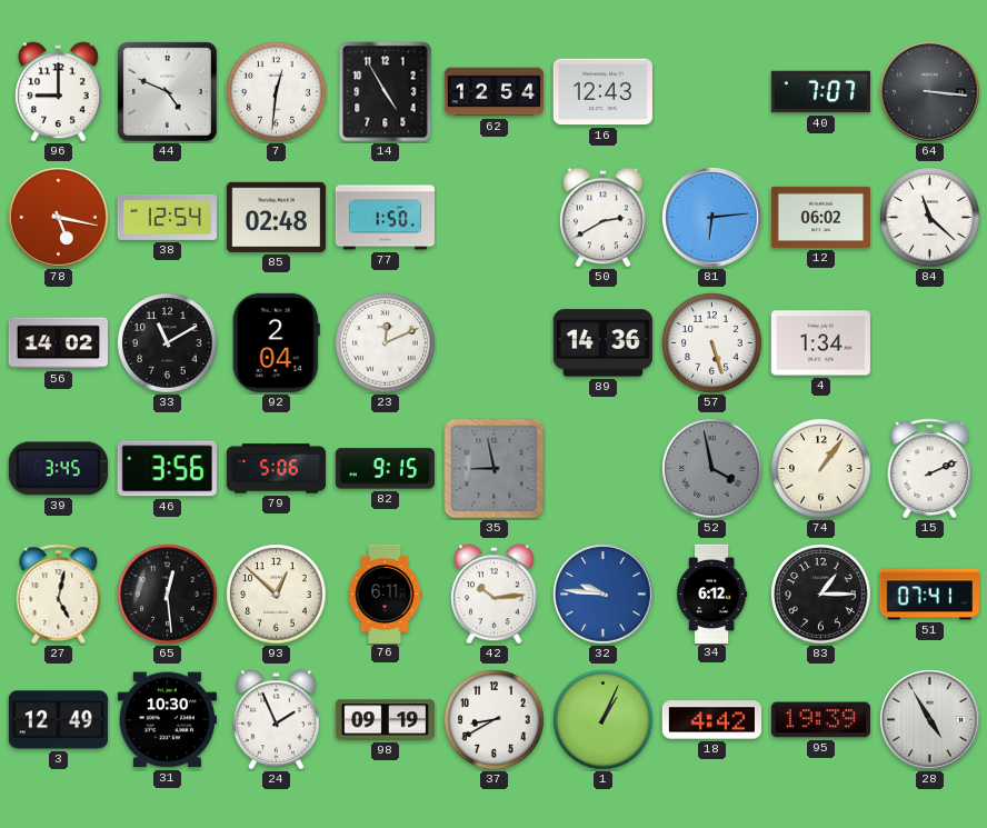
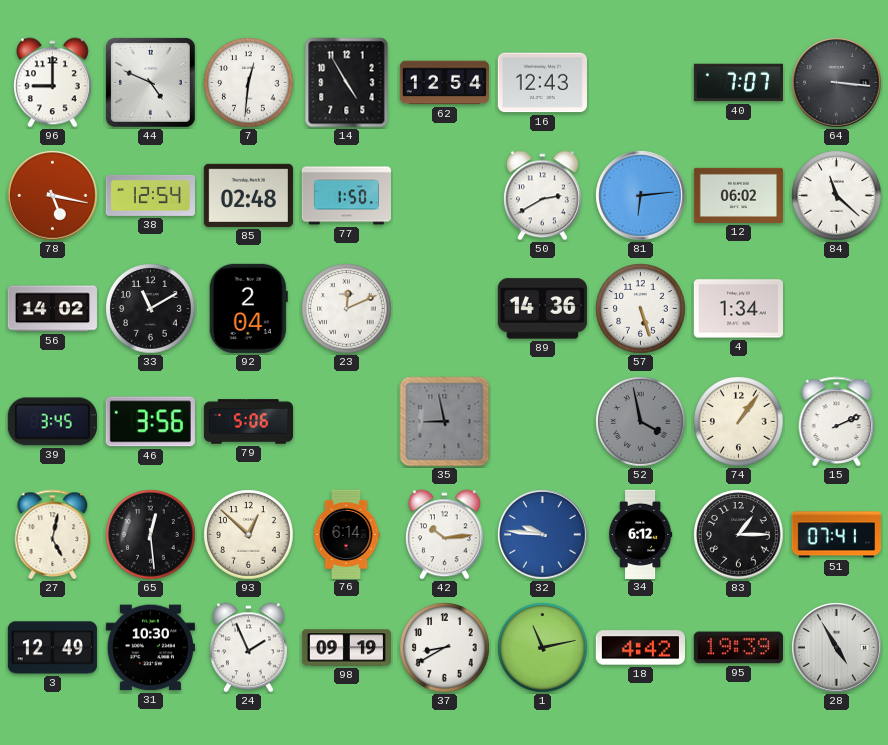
82: 9:15 -> none (385, 469)
76: 6:11 -> 6:14 (346, 534)
1: 1:04 -> 11:13 (543, 648)
